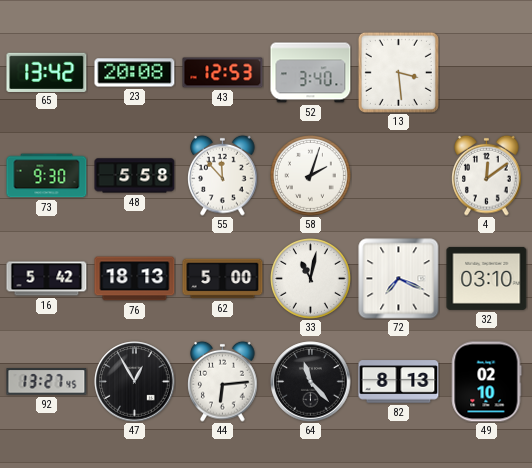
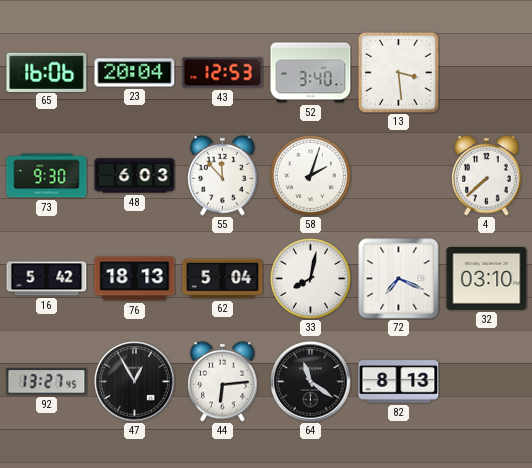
65: 13:42 -> 16:06 (47, 72)
23: 20:08 -> 20:04 (135, 73)
48: 5:58 -> 6:03 (135, 176)
4: 12:09 -> 7:38 (487, 175)
62: 5:00 -> 5:04 (223, 279)
33: 11:02 -> 8:02 (311, 279)
64: 11:23 -> 11:21 (311, 382)
49: 02:10 -> none (486, 382)
